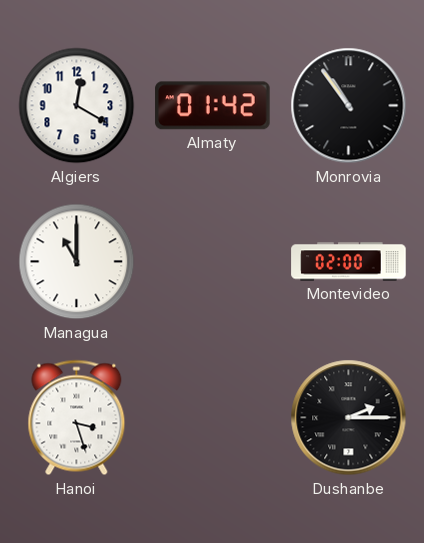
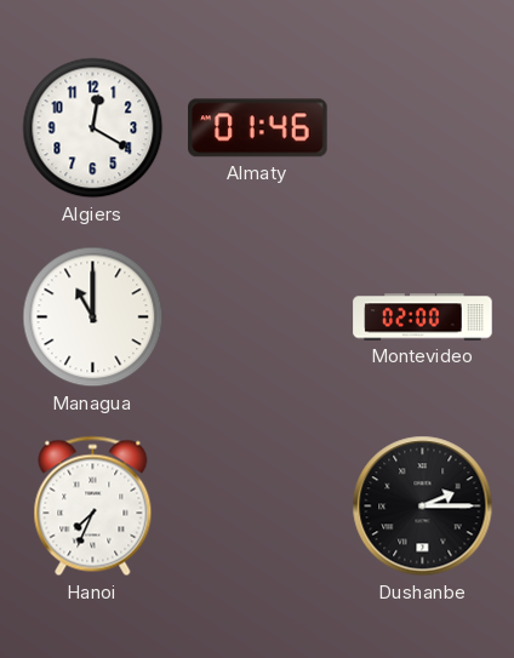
Almaty: 01:42 -> 01:46 (258, 128)
Monrovia: 10:54 -> none (349, 106)
Hanoi: 3:27 -> 7:34 (93, 507)
